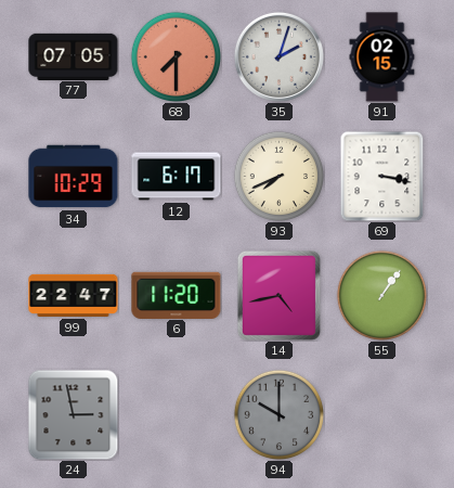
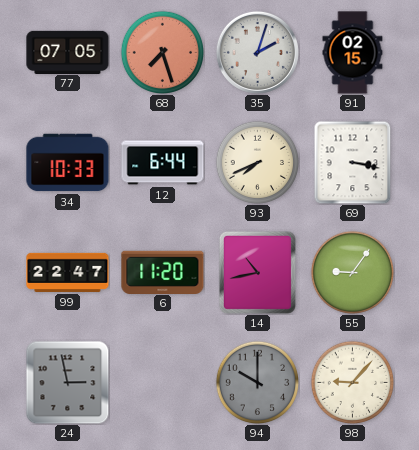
68: 7:30 -> 7:27 (162, 52)
34: 10:29 -> 10:33 (68, 163)
12: 6:17 -> 6:44 (163, 163)
14: 4:43 -> 10:43 (257, 272)
55: 1:06 -> 9:06 (352, 272)
98: none -> 9:07 (352, 382)
